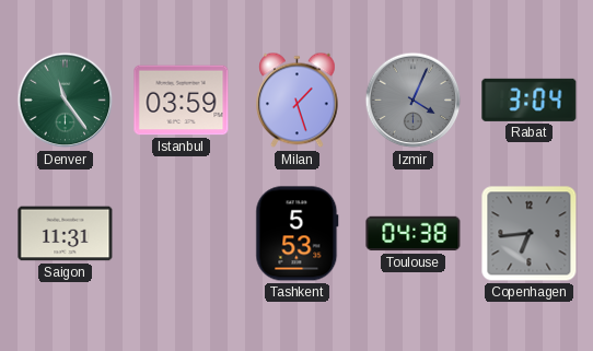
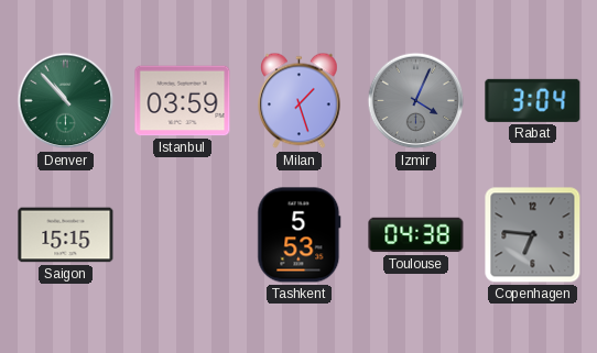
Denver: 11:24 -> 10:53 (66, 101)
Saigon: 11:31 -> 15:15 (66, 235)
Copenhagen: 6:44 -> 6:46 (533, 235)
